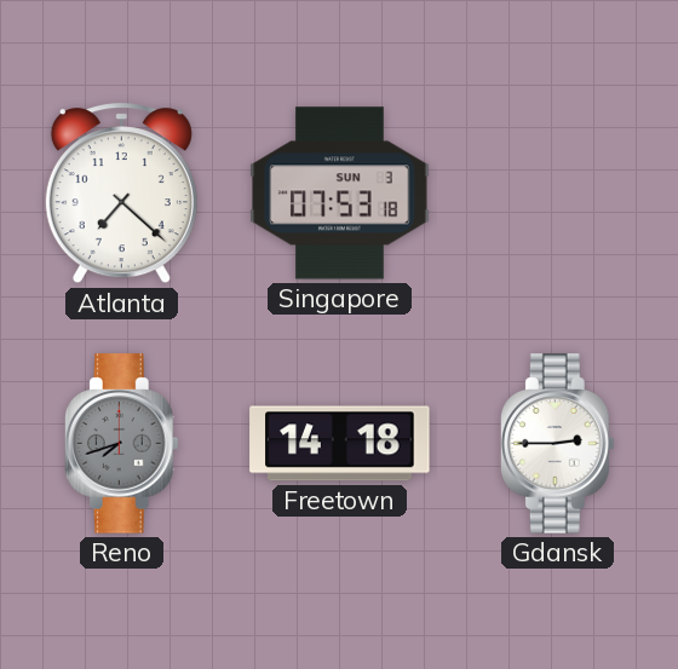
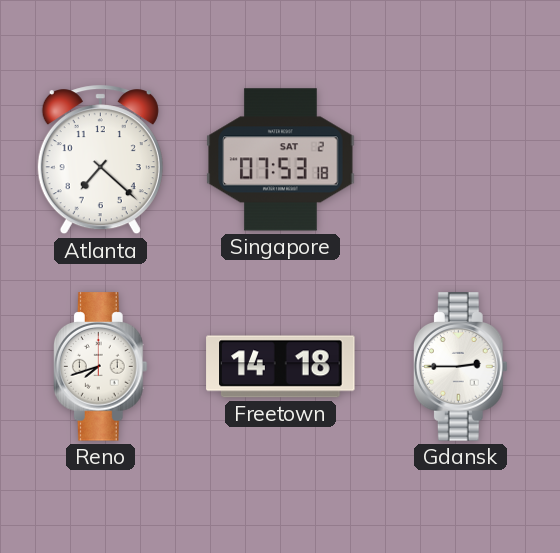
Singapore date: SUN 3 -> SAT 2 (281, 160)
Reno dial: grey -> white (100, 367)
